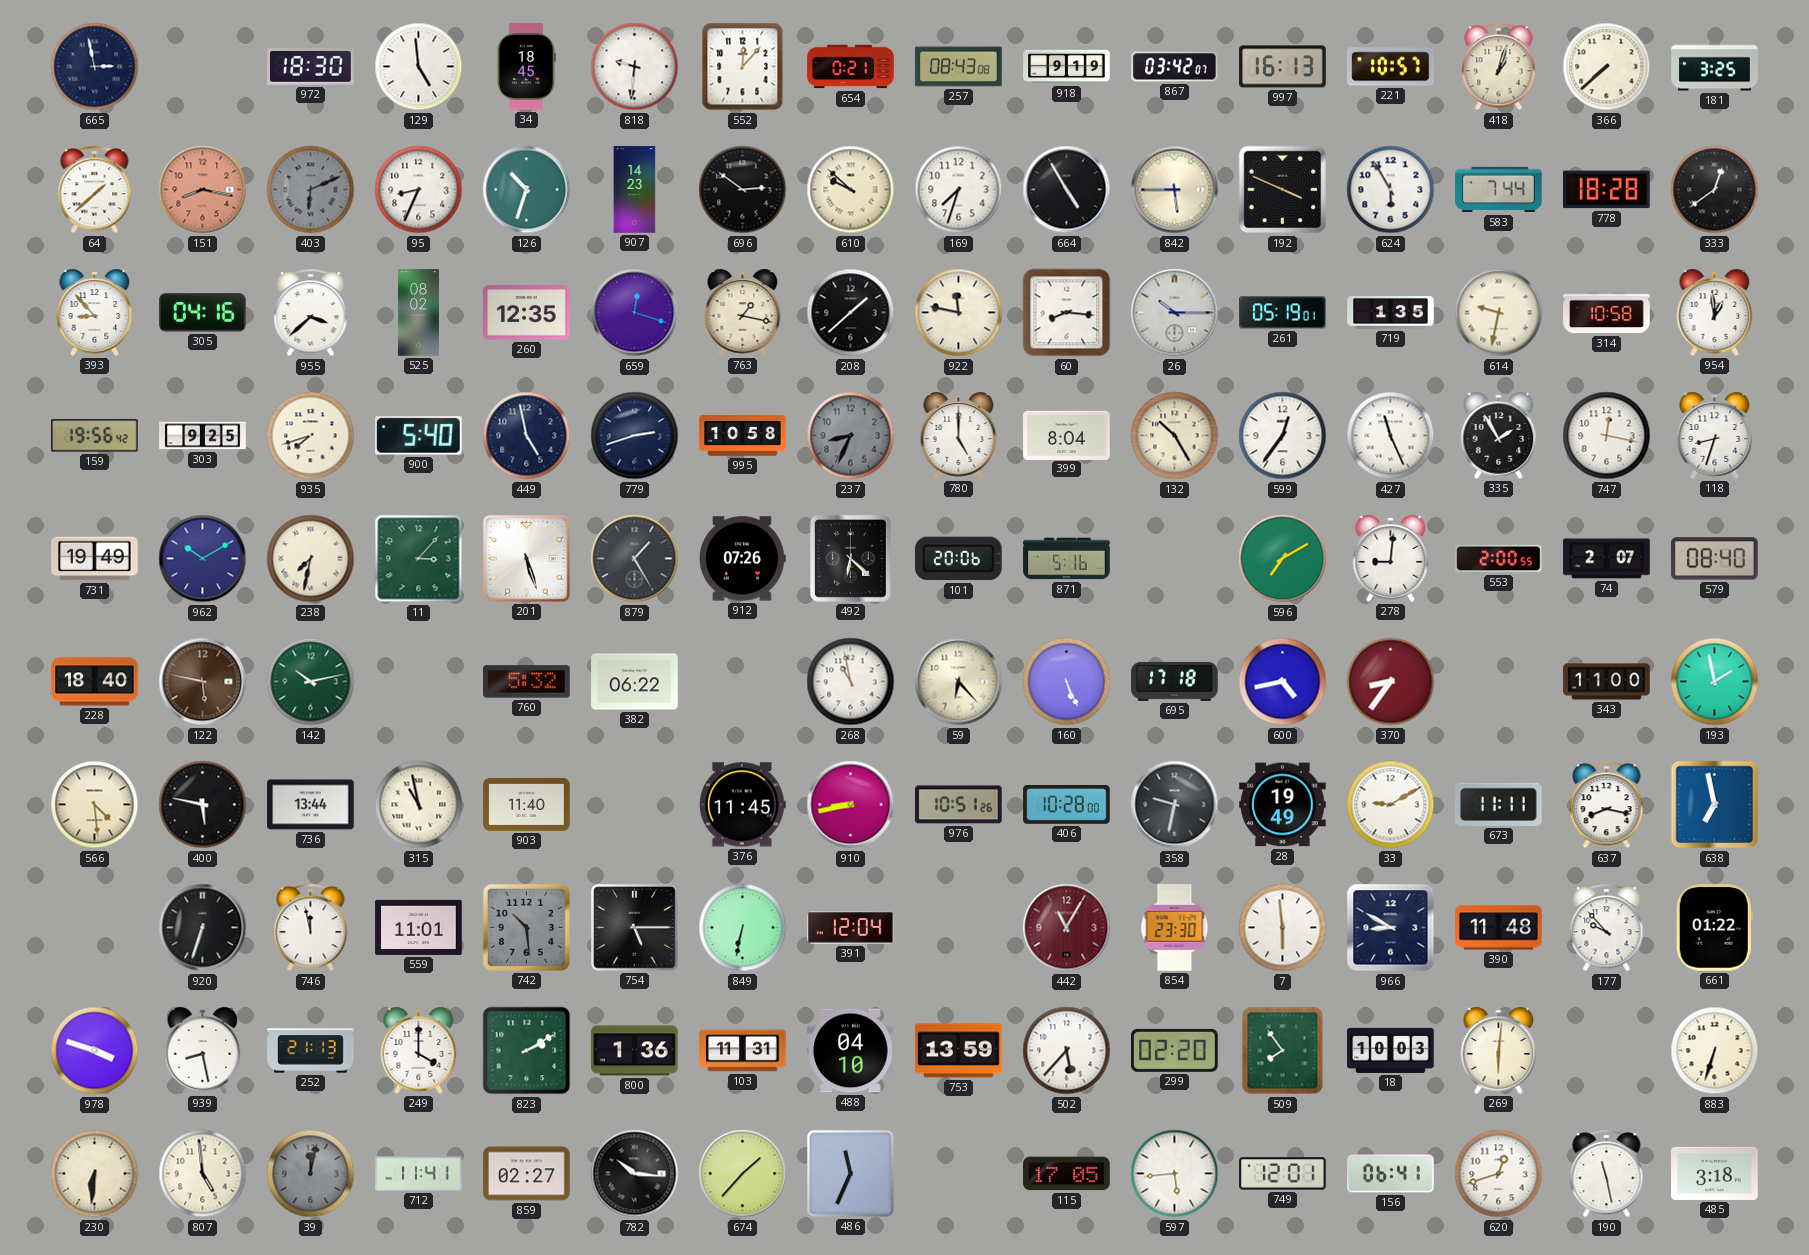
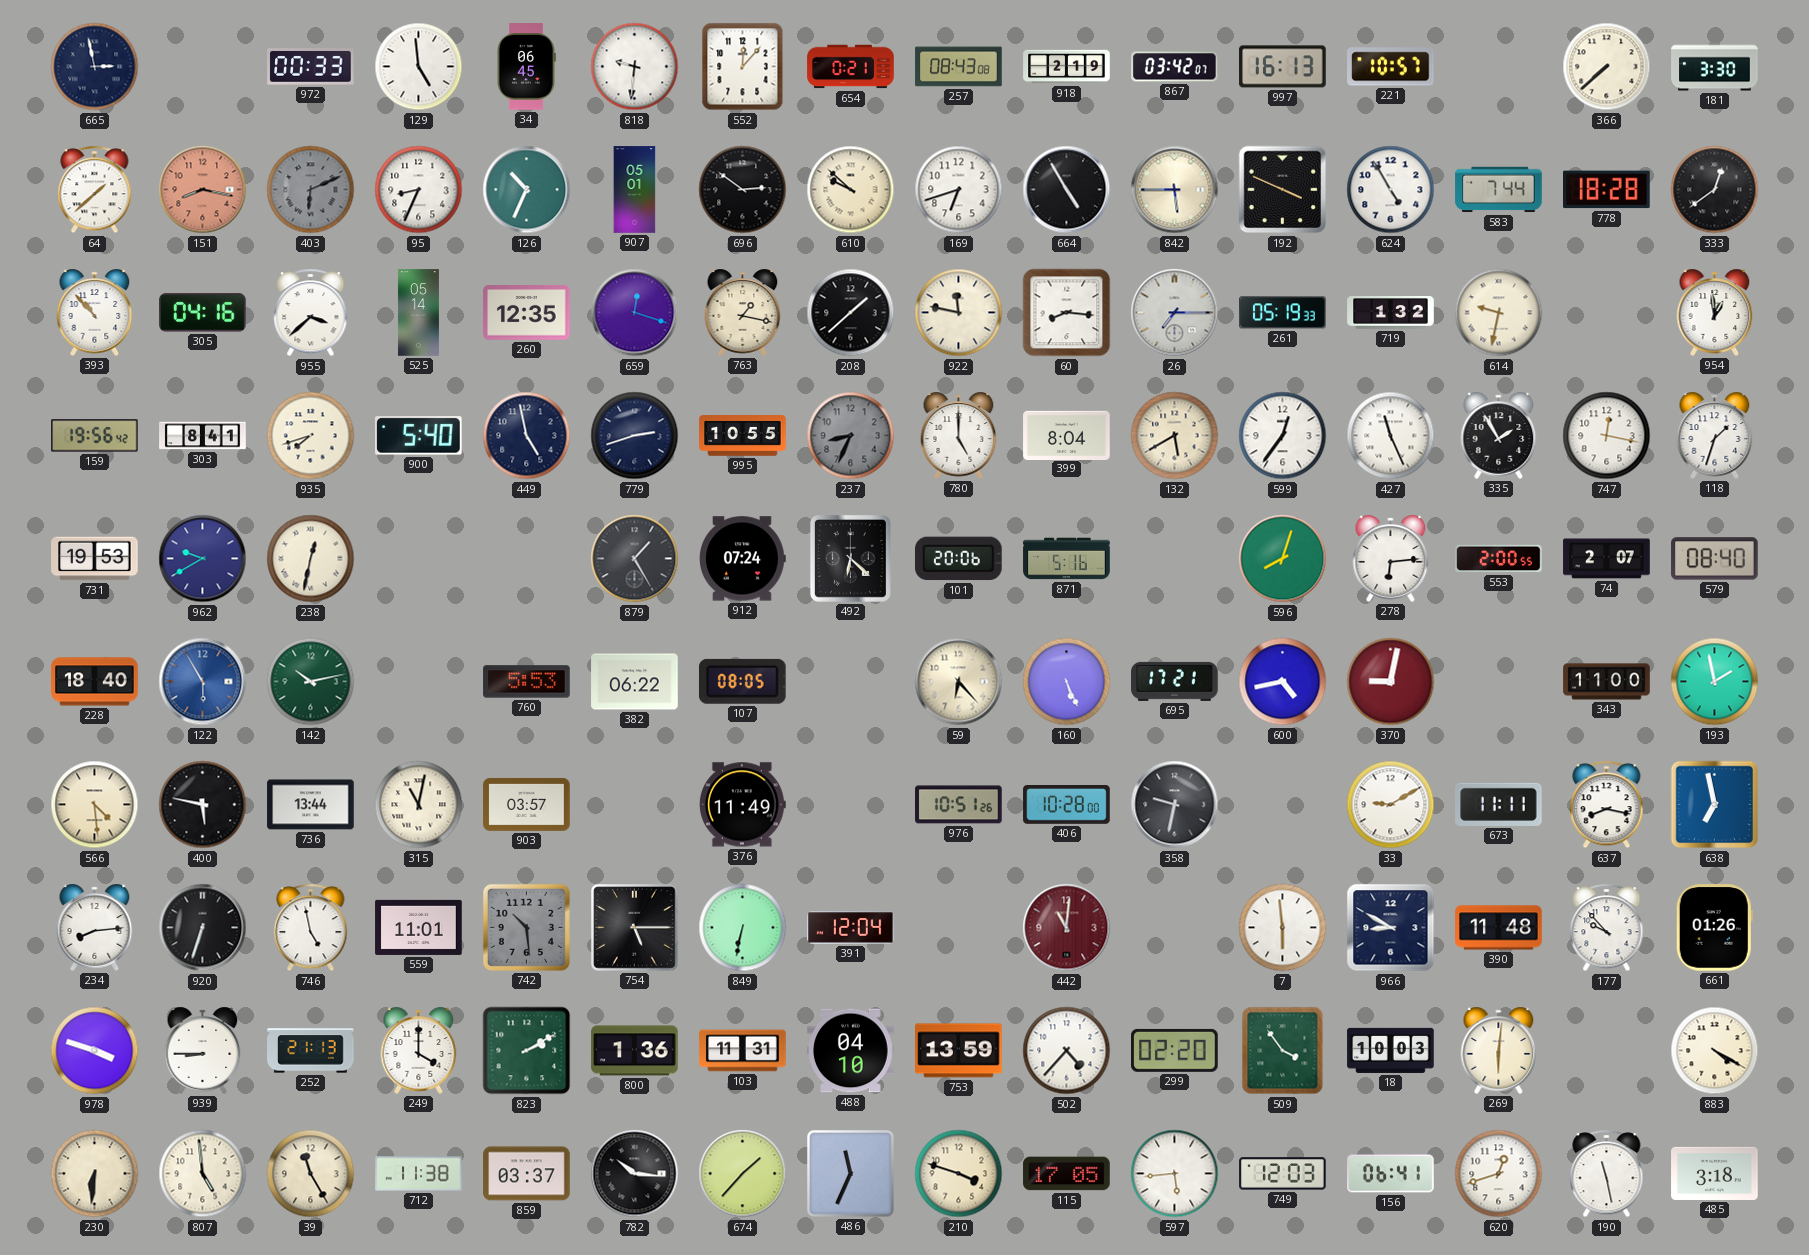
972: 18:30 -> 00:33 (311, 67)
34: 18:45 -> 06:45 (526, 67)
918: 9:19 -> 2:19 (1067, 67)
418: 1:03 -> none (1499, 67)
181: 3:25 -> 3:30 (1715, 67)
126: 10:33 -> 10:34 (527, 190)
907: 14:23 -> 05:01 (635, 190)
169: 7:33 -> 6:42 (959, 190)
624: 5:55 -> 4:55 (1391, 190)
393: 8:53 -> 10:53 (95, 312)
525: 08:02 -> 05:14 (418, 313)
26: 10:15 -> 7:15 (1175, 313)
261: 05:19:01 -> 05:19:33 (1283, 313)
719: 1:35 -> 1:32 (1391, 313)
314: 10:58 -> none (1607, 313)
303: 9:25 -> 8:41 (203, 436)
995: 10:58 -> 10:55 (743, 436)
132: 10:25 -> 5:40 (1175, 436)
118: 8:33 -> 1:33 (1715, 435)
731: 19:49 -> 19:53 (95, 559)
962: 10:10 -> 9:40 (203, 559)
238: 7:32 -> 12:32 (311, 559)
11: 3:07 -> none (419, 559)
201: 5:27 -> none (527, 559)
912: 07:26 -> 07:24 (743, 559)
596: 7:10 -> 8:03 (1283, 559)
278: 9:01 -> 6:14 (1391, 558)
122: 5:47 -> 5:55 (203, 682)
122 dial: brown -> blue (203, 682)
760: 5:32 -> 5:53 (527, 682)
107: none -> 08:05 (742, 681)
268: 10:58 -> none (851, 682)
695: 17:18 -> 17:21 (1175, 681)
370: 8:36 -> 9:02 (1391, 682)
315: 10:58 -> 11:02 (419, 805)
903: 11:40 -> 03:57 (527, 804)
376: 11:45 -> 11:49 (742, 805)
910: 8:43 -> none (851, 805)
28: 19:49 -> none (1283, 805)
234: none -> 8:14 (95, 927)
746: 11:58 -> 4:58 (311, 928)
442: 11:05 -> 11:01 (1067, 928)
854: 23:30 -> none (1175, 928)
661: 01:22 -> 01:26 (1714, 928)
939: 8:28 -> 8:45 (203, 1050)
502: 5:37 -> 4:37 (1067, 1051)
509: 7:54 -> 3:54 (1283, 1051)
883: 6:33 -> 4:20 (1715, 1051)
39: 12:02 -> 11:25 (311, 1174)
39 dial: grey -> cream (311, 1174)
712: 11:41 -> 11:38 (419, 1174)
859: 02:27 -> 03:37 (527, 1174)
210: none -> 3:48 (959, 1174)
749: 12:01 -> 12:03 (1283, 1174)
